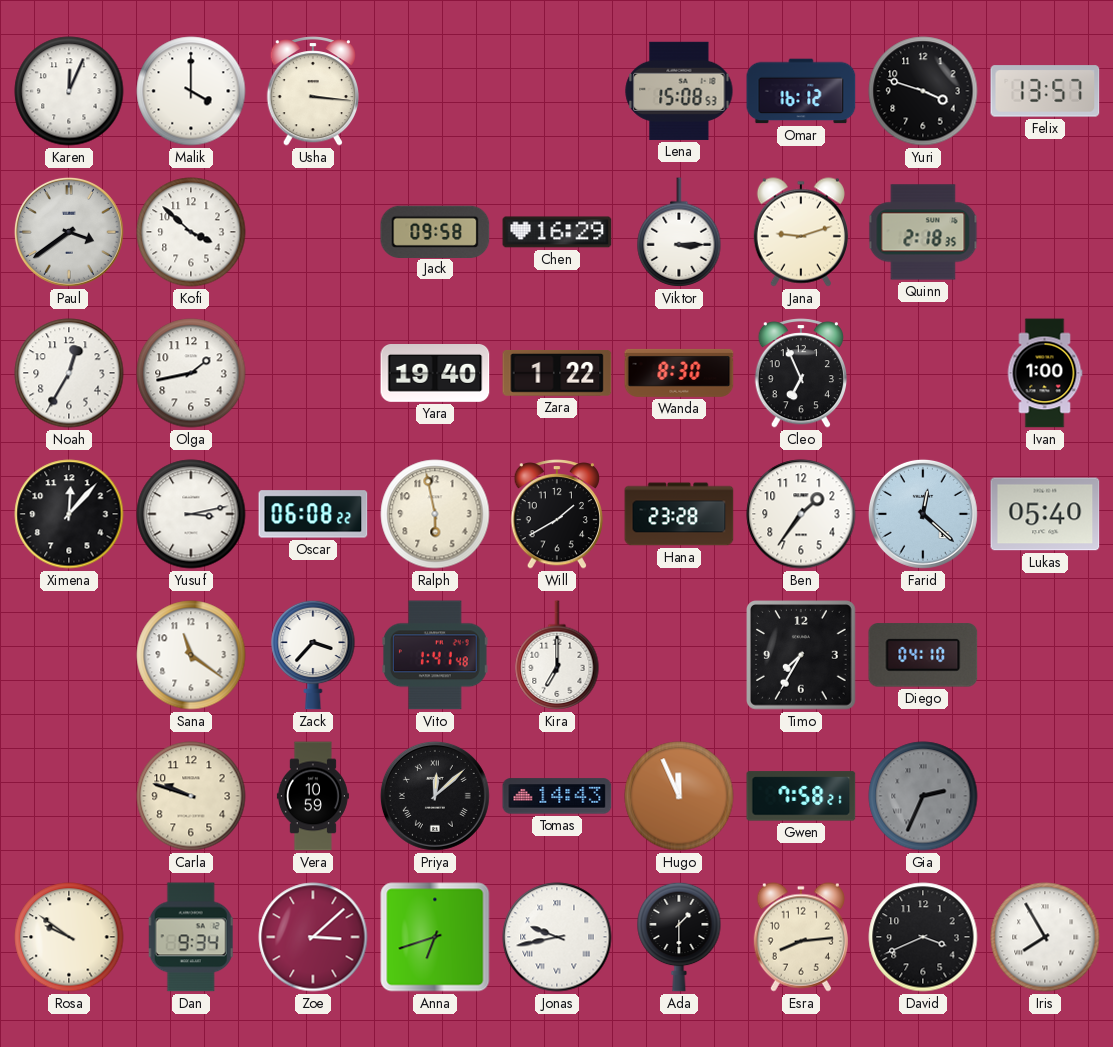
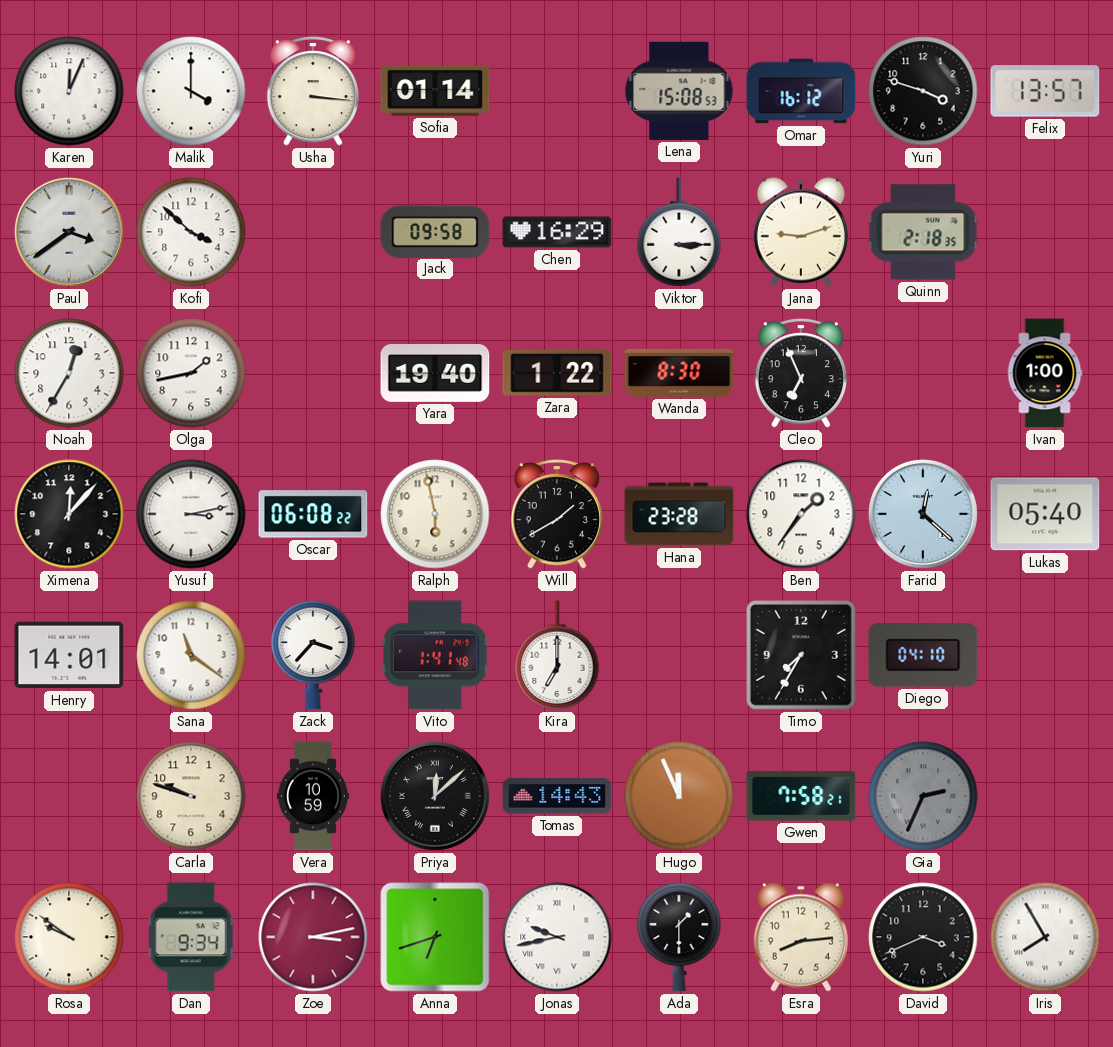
Sofia: none -> 01:14 (435, 91)
Henry: none -> 14:01 (69, 655)
Zoe: 3:08 -> 3:13 (313, 937)
